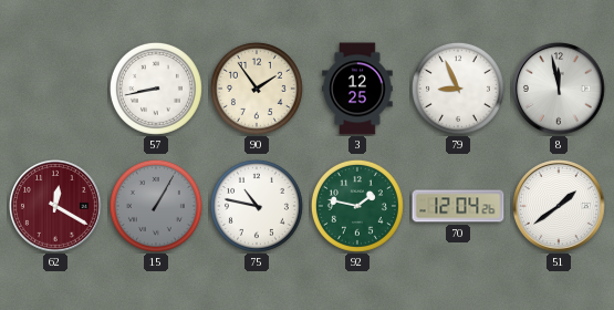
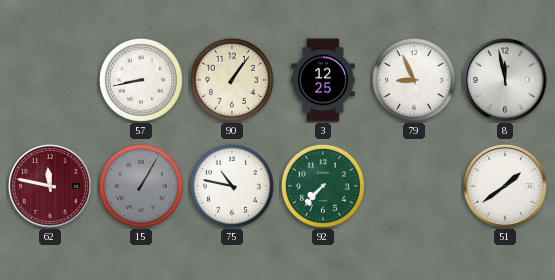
90: 1:54 -> 1:06 (232, 80)
62: 12:20 -> 11:47 (51, 187)
92: 1:47 -> 7:37 (323, 186)
70: 12:04 -> none (458, 206)
